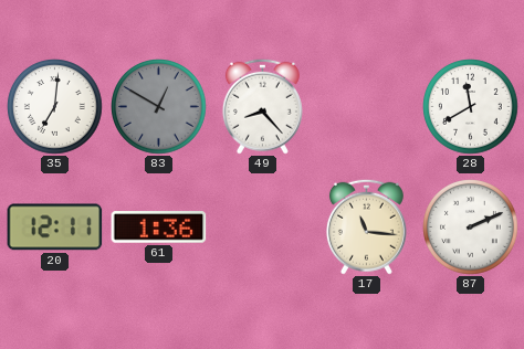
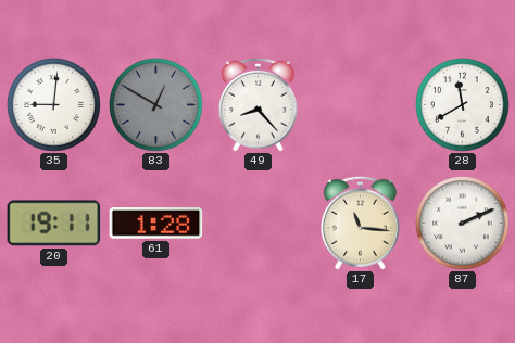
35: 7:01 -> 9:01 (54, 105)
20: 12:11 -> 19:11 (54, 224)
61: 1:36 -> 1:28 (156, 224)
